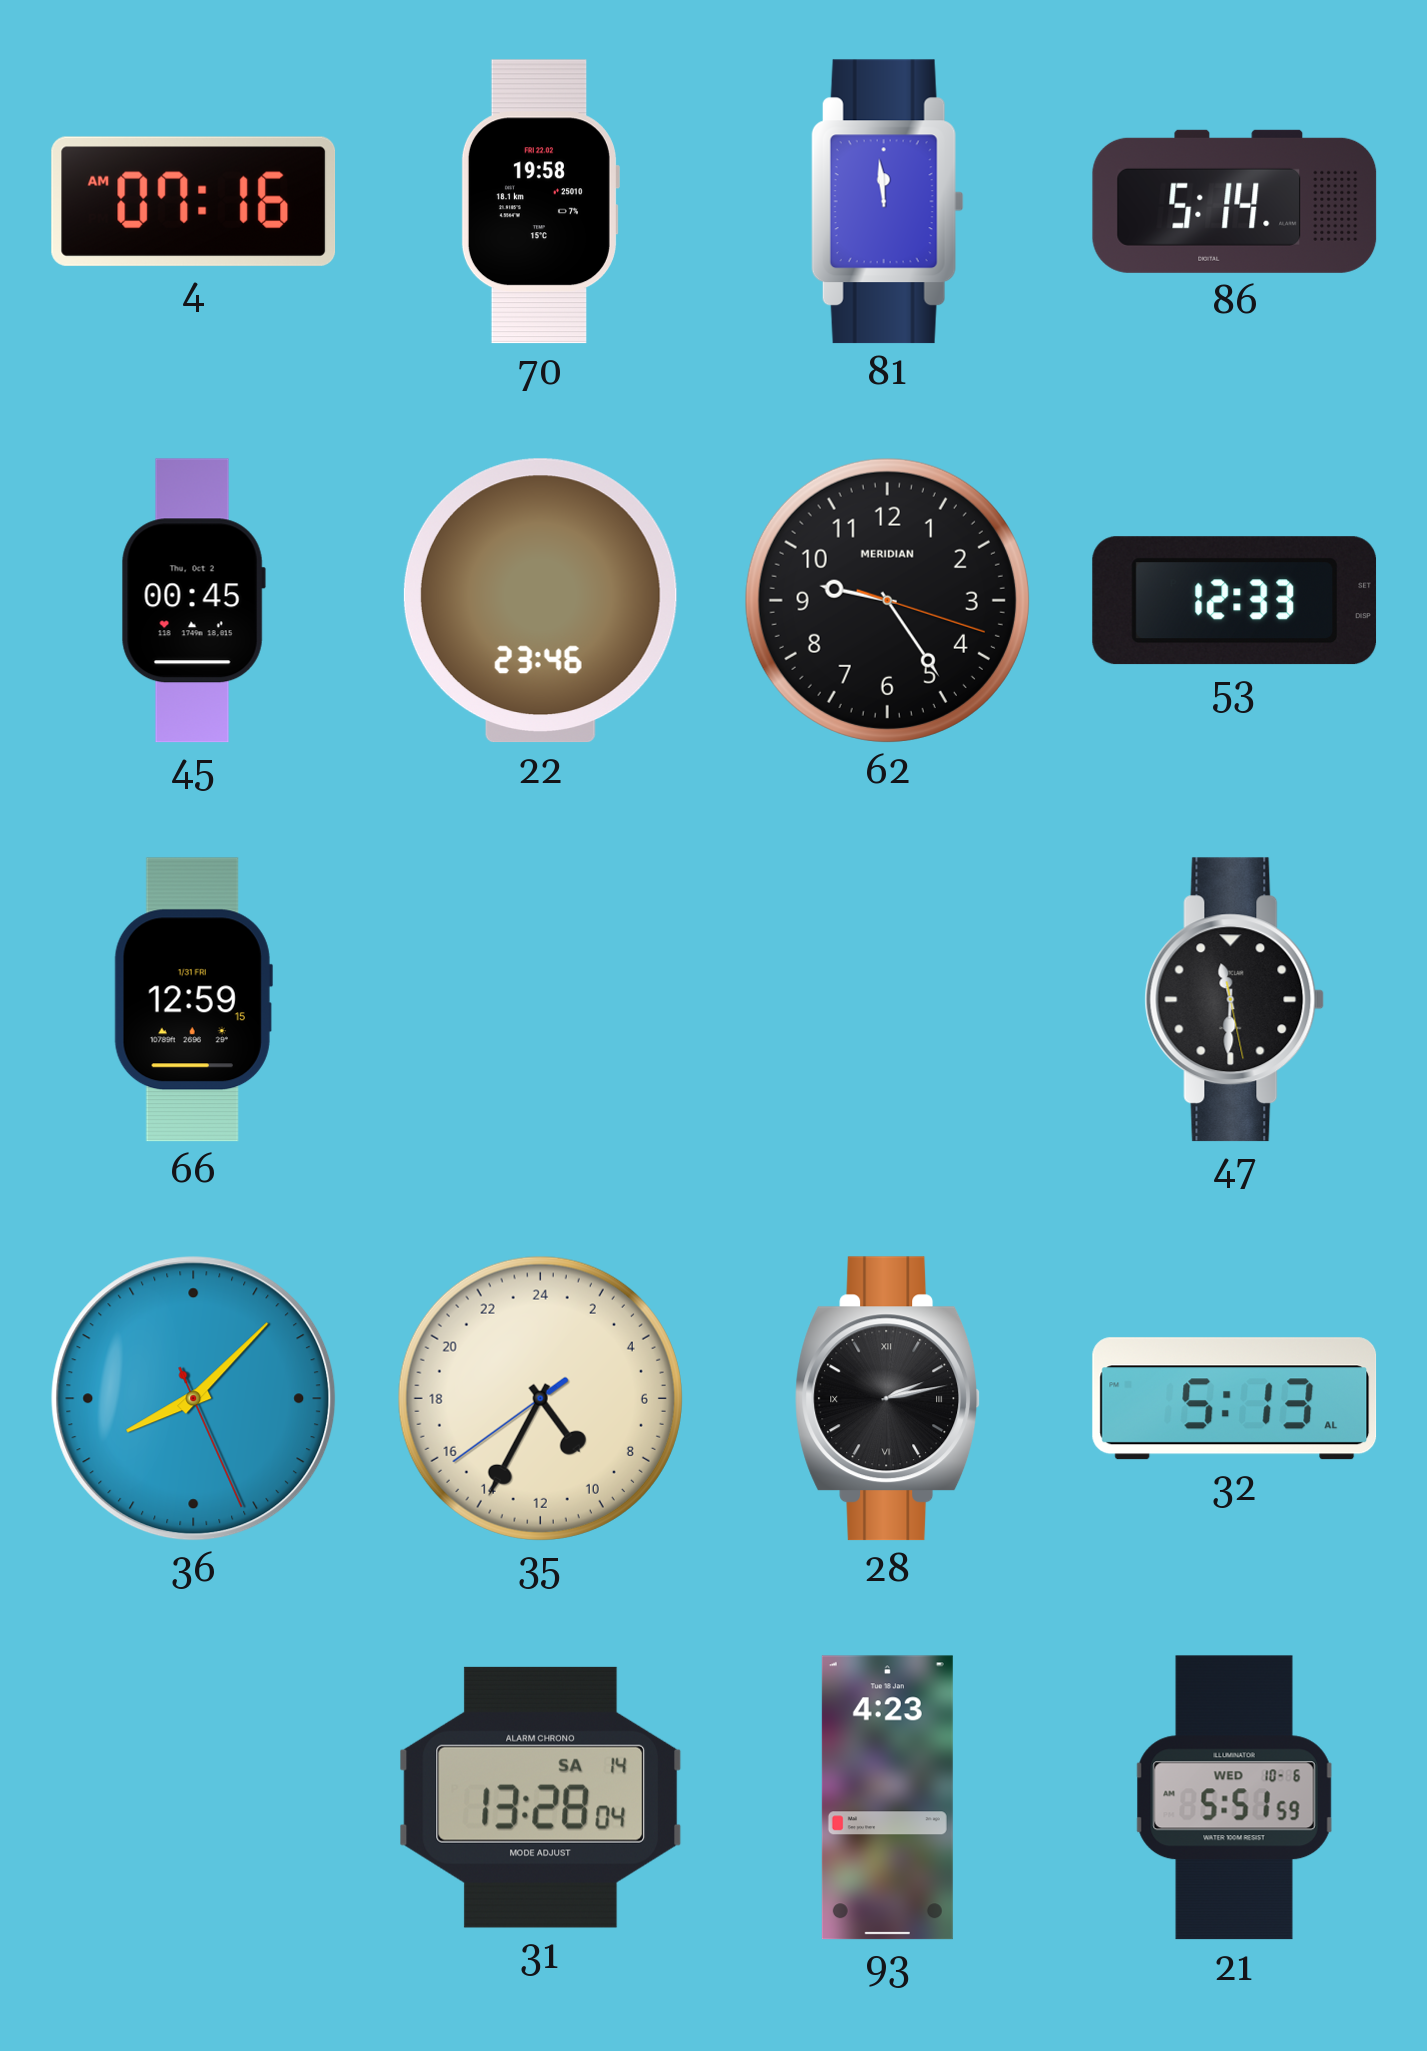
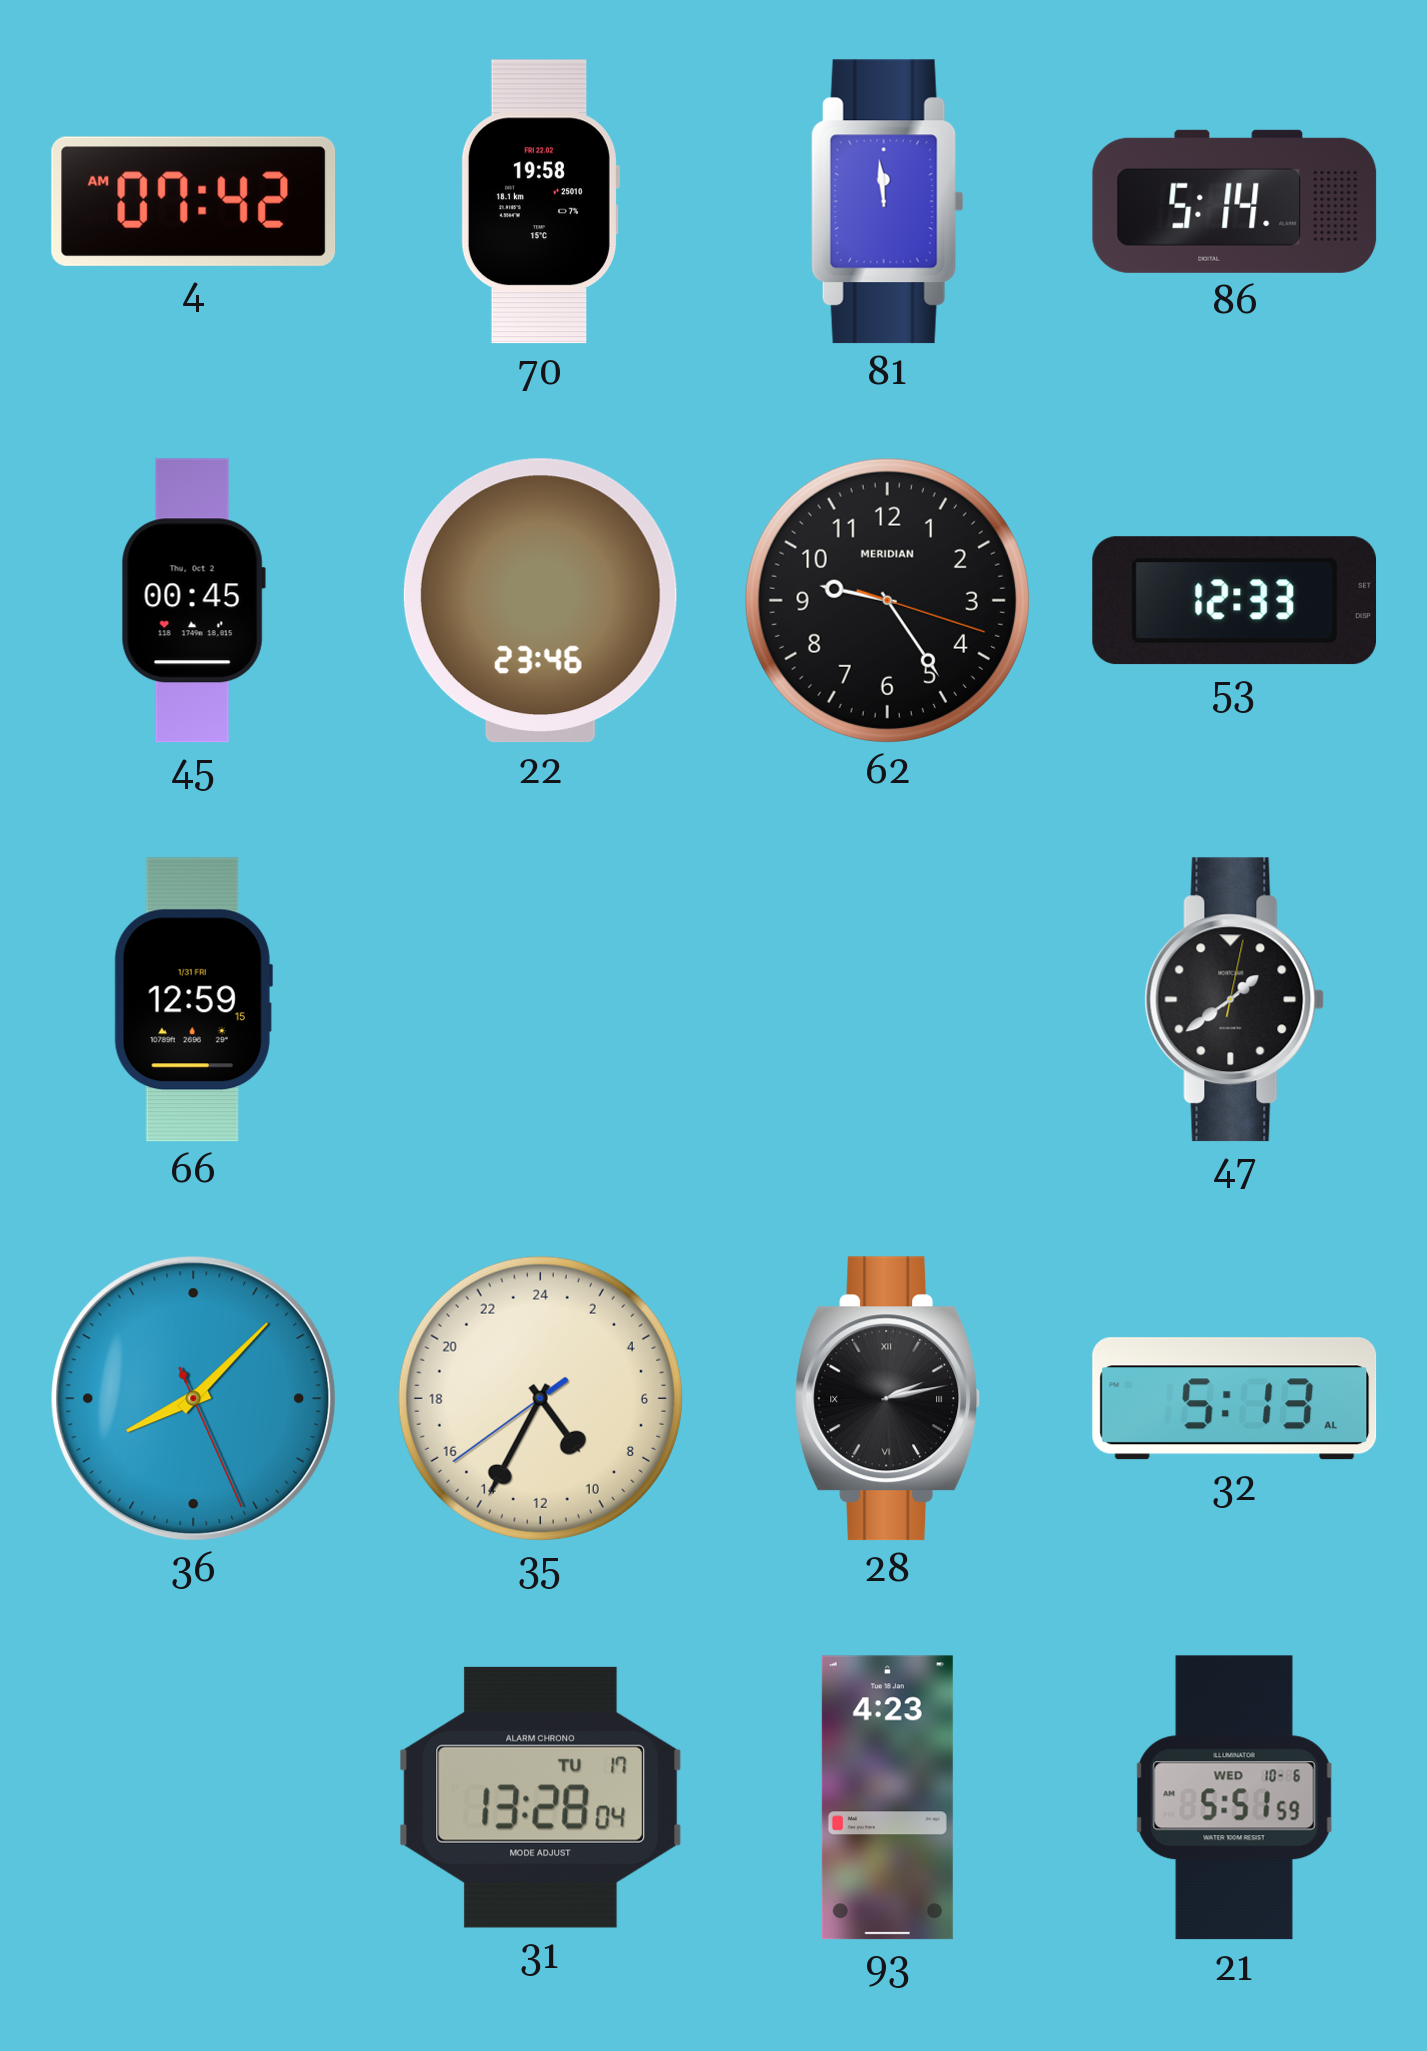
4: 07:16 -> 07:42 (194, 201)
47: 11:30 -> 1:39 (1235, 1000)
31 date: SA 14 -> TU 17 (541, 1797)
